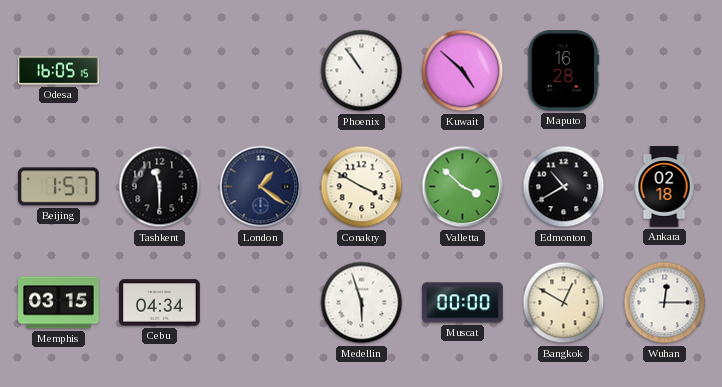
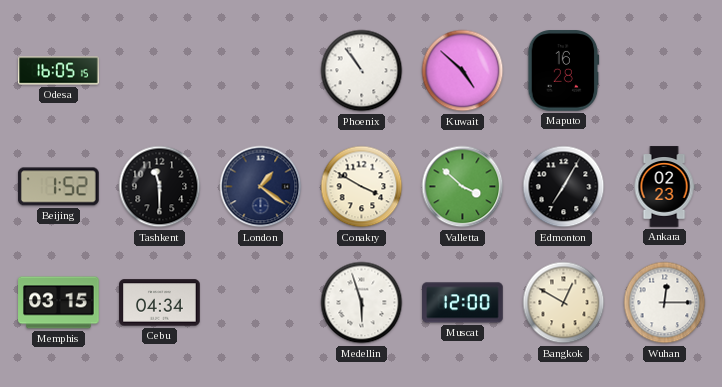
Beijing: 1:57 -> 1:52 (59, 187)
Edmonton: 10:40 -> 7:05 (564, 187)
Ankara: 02:18 -> 02:23 (664, 187)
Muscat: 00:00 -> 12:00 (463, 303)
